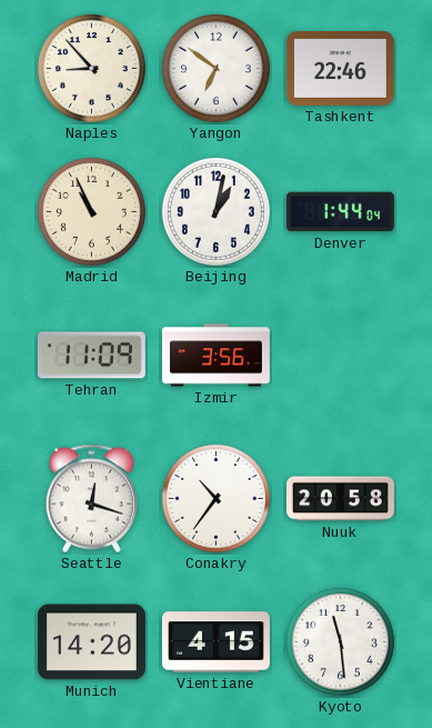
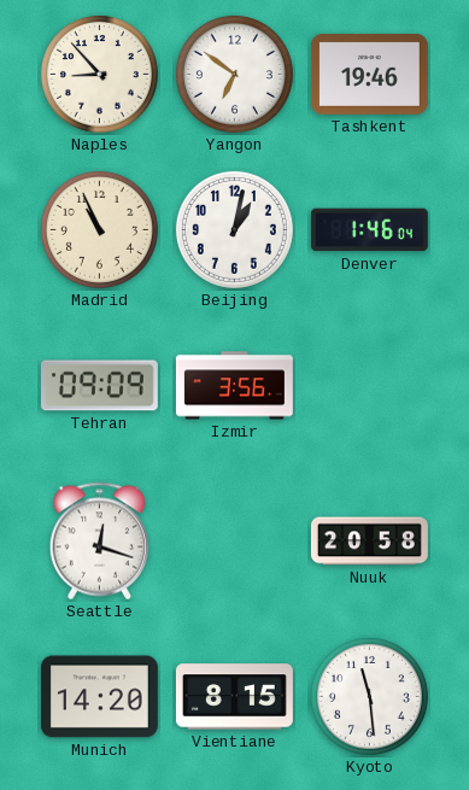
Tashkent: 22:46 -> 19:46 (369, 74)
Denver: 1:44 -> 1:46 (369, 230)
Tehran: 11:09 -> 09:09 (99, 386)
Conakry: 10:36 -> none (215, 498)
Vientiane: 4:15 -> 8:15 (234, 697)
